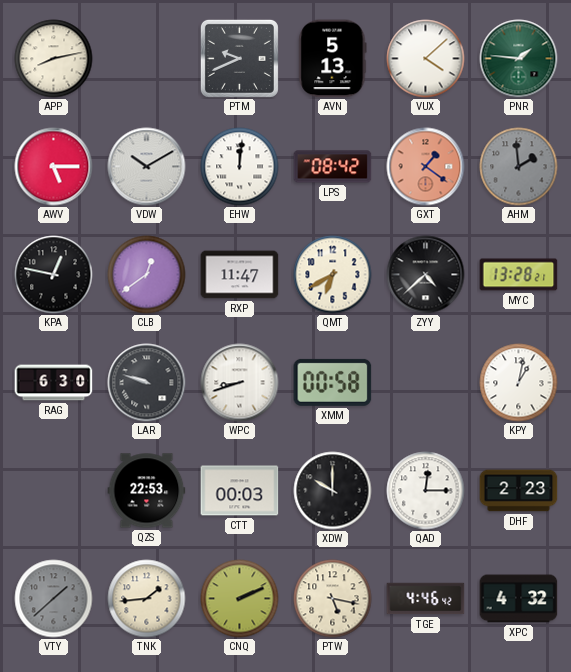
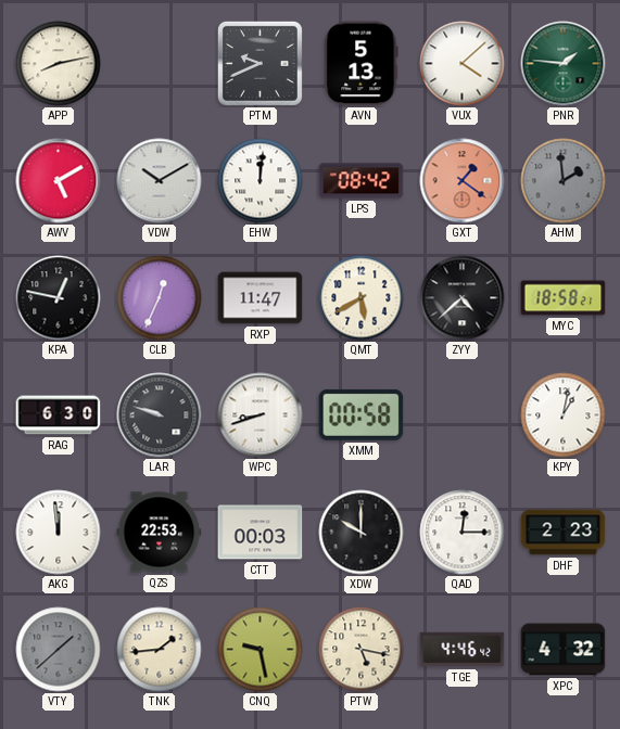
AWV: 5:15 -> 5:10 (59, 181)
CLB: 12:39 -> 12:34 (160, 298)
QMT: 6:40 -> 5:40 (362, 298)
MYC: 13:28 -> 18:58 (564, 298)
AKG: none -> 11:59 (59, 533)
CNQ: 2:11 -> 9:28 (261, 650)
